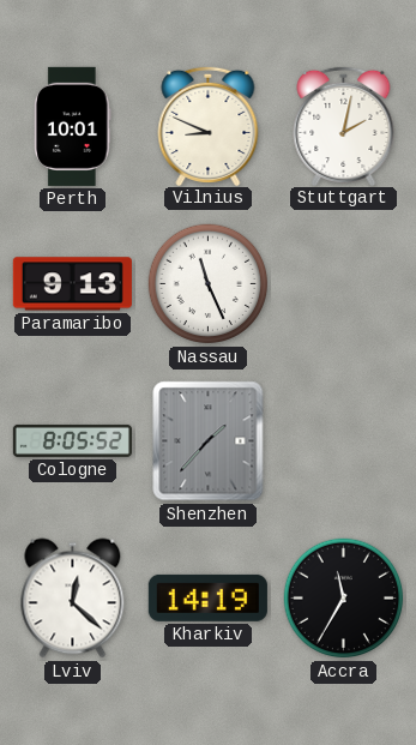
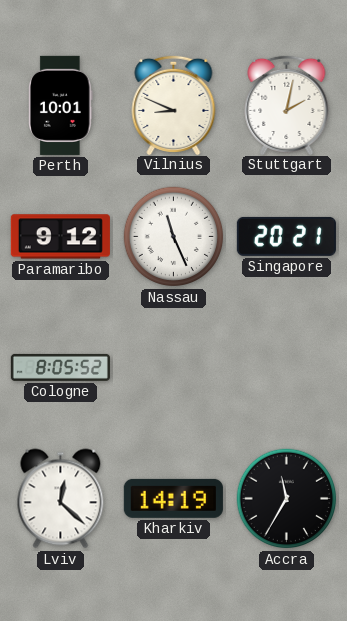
Paramaribo: 9:13 -> 9:12 (60, 237)
Singapore: none -> 20:21 (286, 236)
Shenzhen: 1:37 -> none (209, 441)
